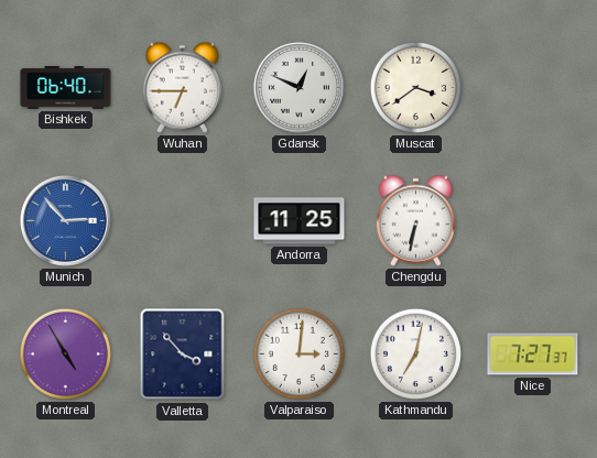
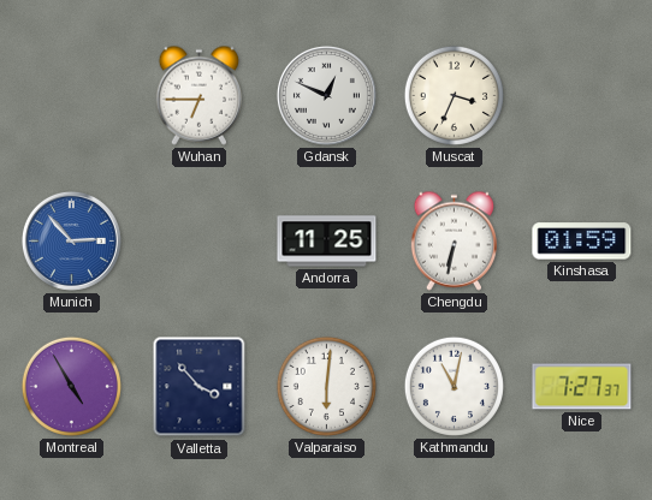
Bishkek: 06:40 -> none (66, 88)
Muscat: 3:39 -> 3:34 (454, 95)
Kinshasa: none -> 01:59 (582, 242)
Valparaiso: 3:01 -> 6:01 (326, 386)
Kathmandu: 7:02 -> 11:02 (454, 386)
